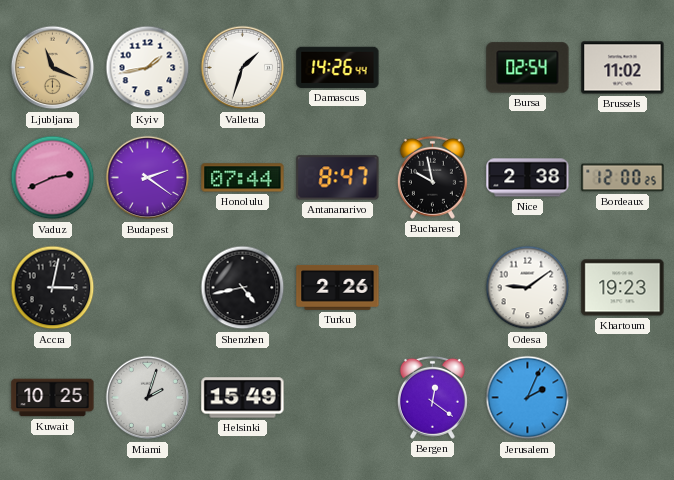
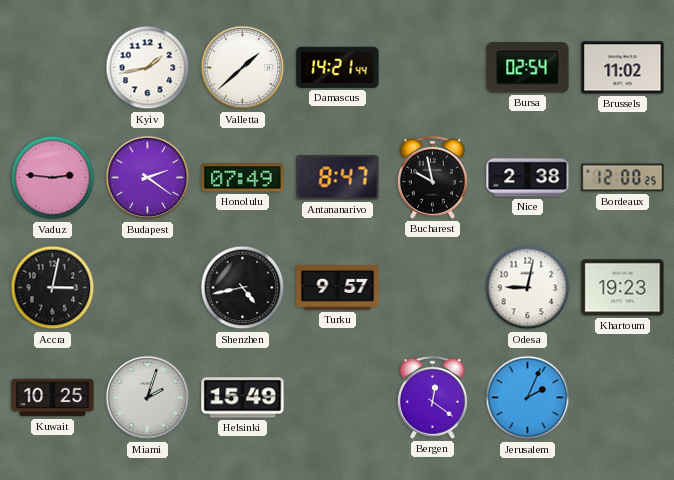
Ljubljana: 11:19 -> none (53, 68)
Valletta: 1:33 -> 1:38 (243, 68)
Damascus: 14:26 -> 14:21 (338, 67)
Vaduz: 2:41 -> 2:46 (53, 178)
Honolulu: 07:44 -> 07:49 (243, 178)
Turku: 2:26 -> 9:57 (338, 288)
Odesa: 9:09 -> 9:02 (528, 288)
